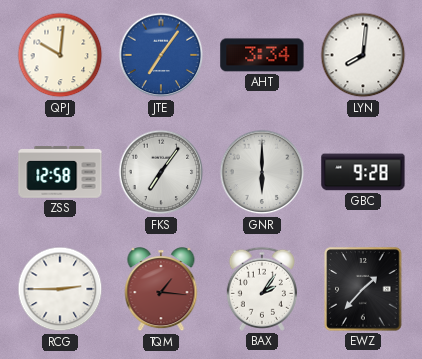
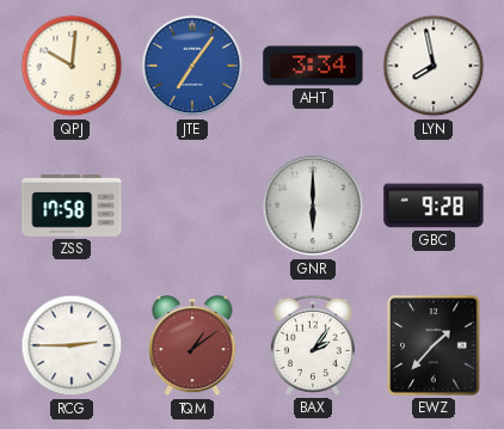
LYN: 8:01 -> 7:58 (434, 66)
ZSS: 12:58 -> 17:58 (72, 206)
FKS: 7:06 -> none (161, 172)
TQM: 1:16 -> 1:09 (192, 347)
